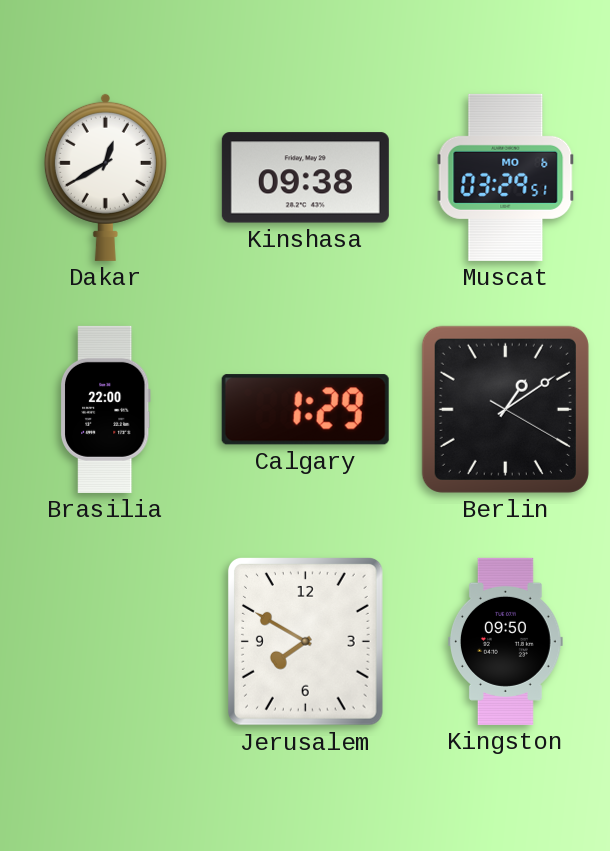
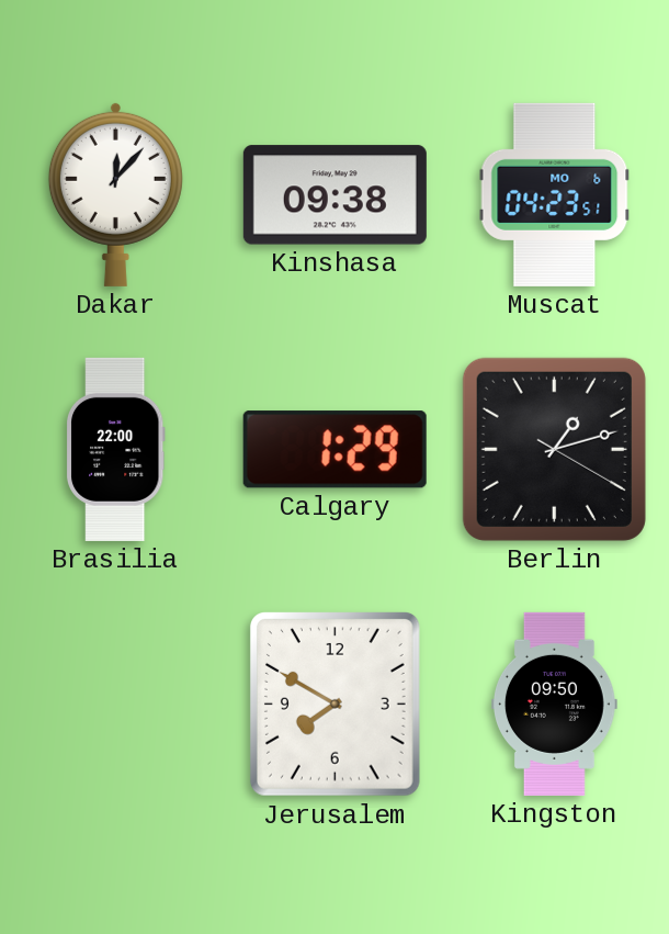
Dakar: 12:40 -> 12:07 (115, 194)
Muscat: 03:29 -> 04:23 (555, 194)
Berlin: 1:09 -> 1:12 (554, 449)
